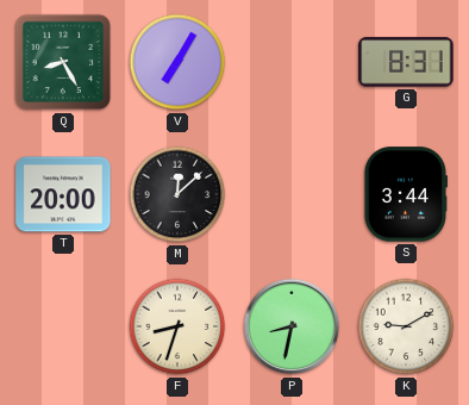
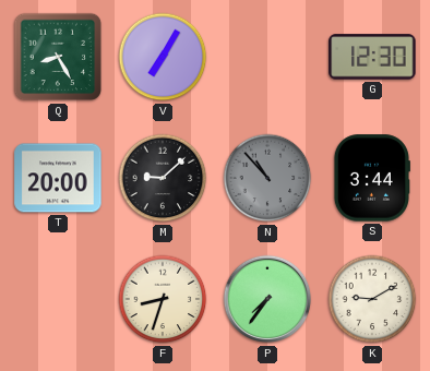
G: 8:31 -> 12:30 (372, 57)
M: 12:08 -> 9:08 (163, 178)
N: none -> 10:53 (267, 178)
P: 8:32 -> 7:36 (267, 299)
